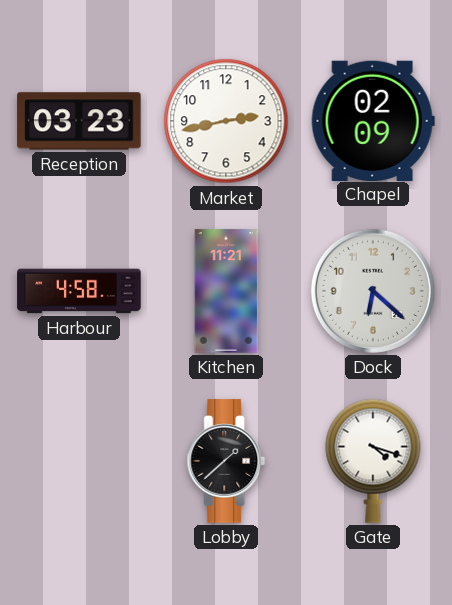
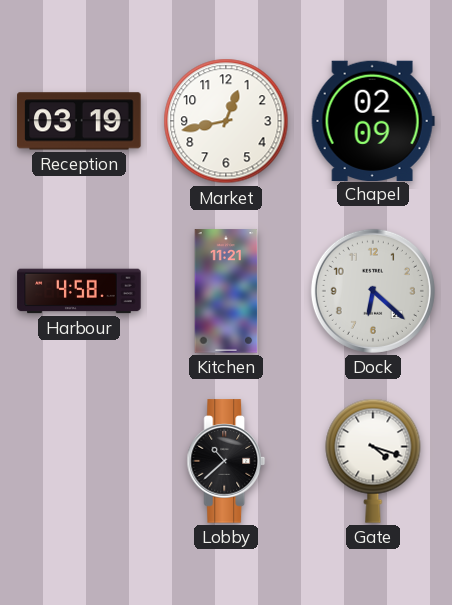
Reception: 03:23 -> 03:19 (79, 121)
Market: 2:43 -> 12:43 (226, 121)
Lobby: 1:38 -> 10:38 (226, 461)
